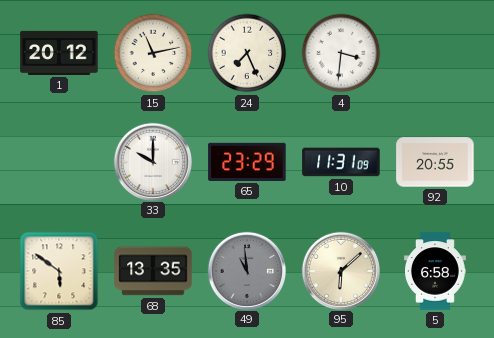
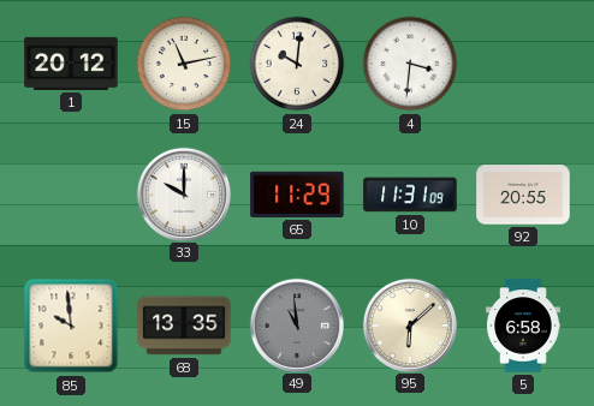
24: 7:26 -> 10:01 (297, 64)
65: 23:29 -> 11:29 (297, 195)
85: 5:51 -> 9:59 (71, 326)
